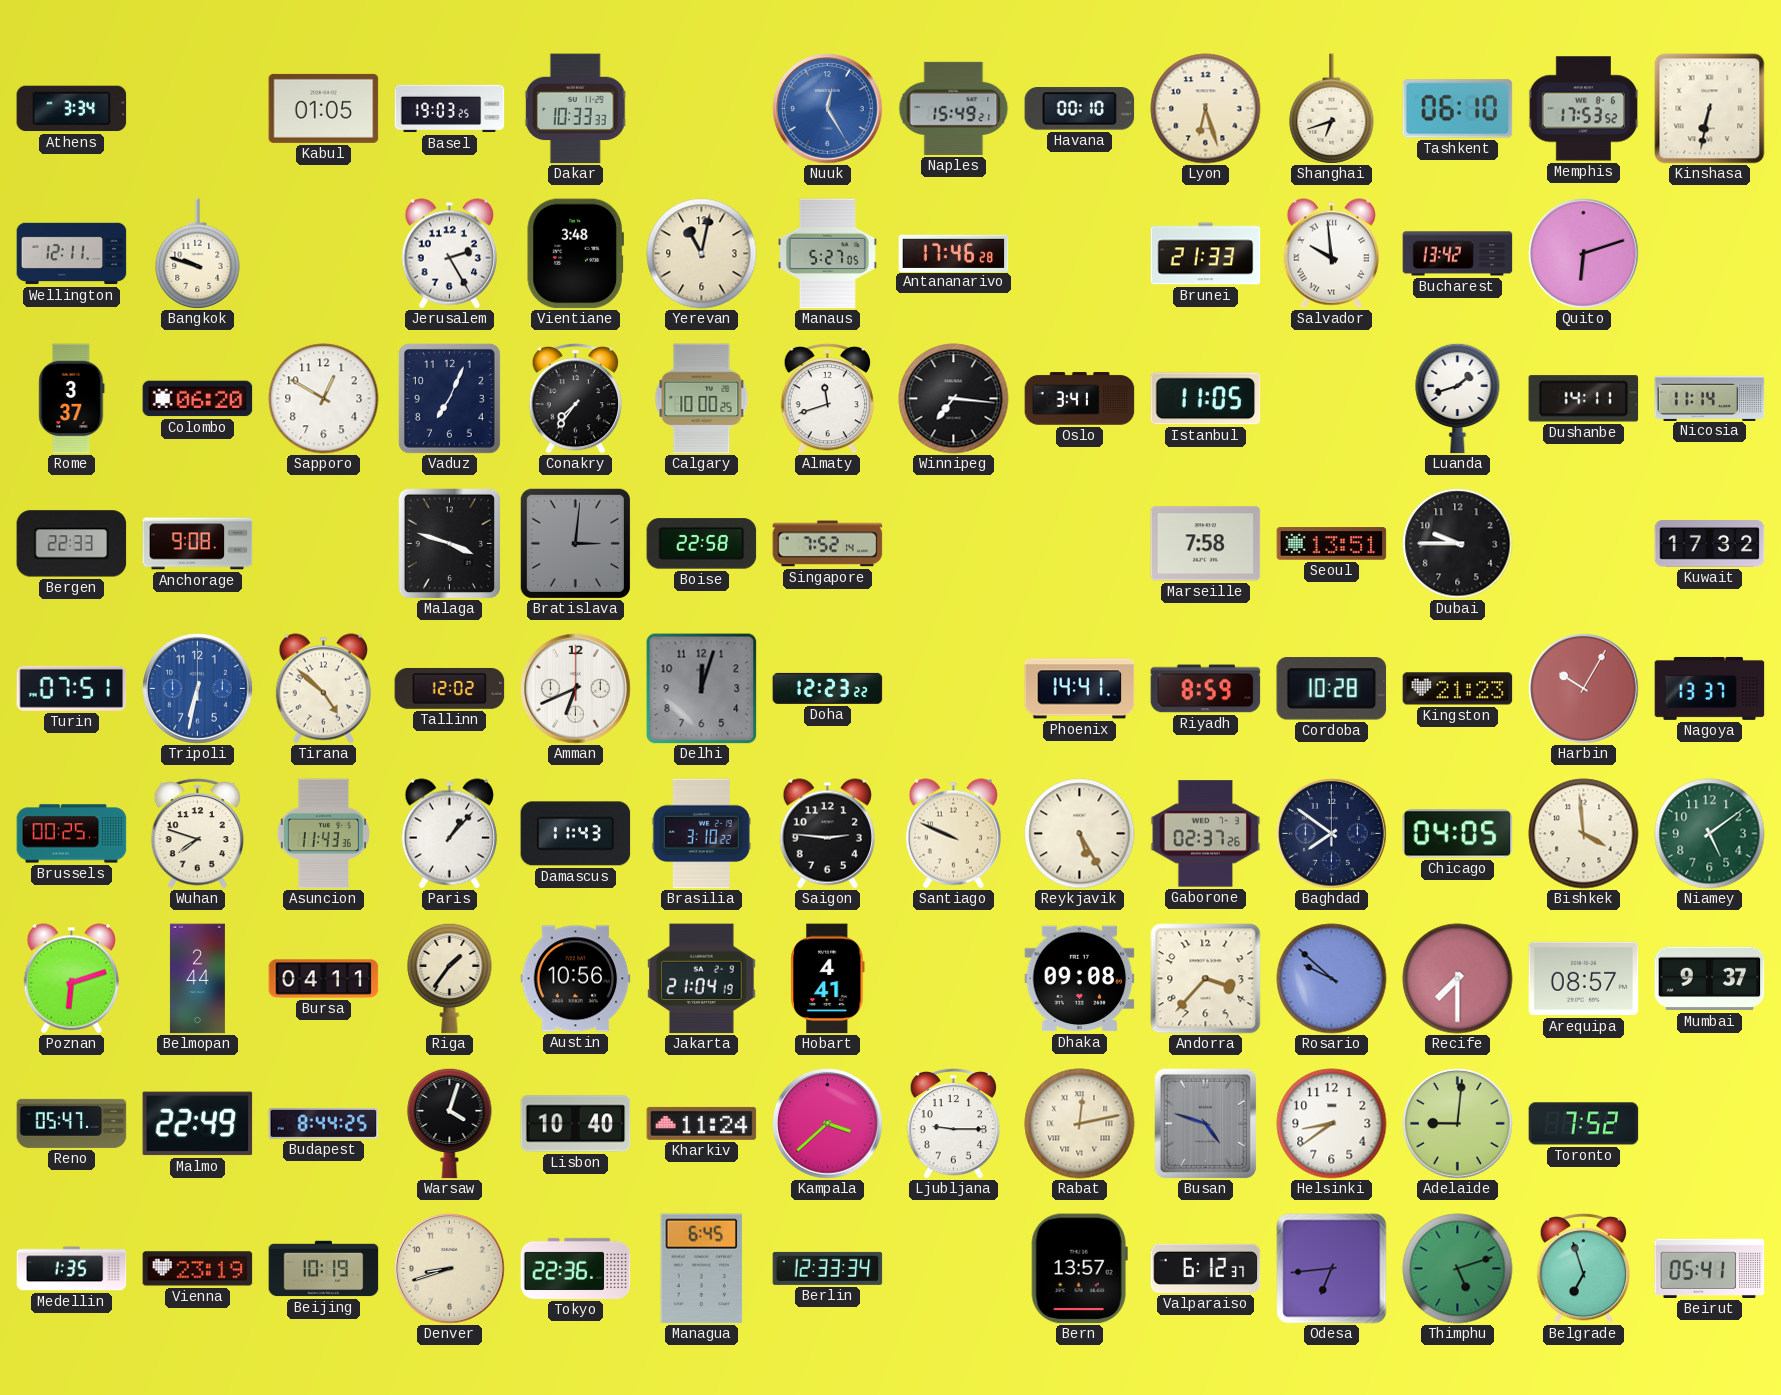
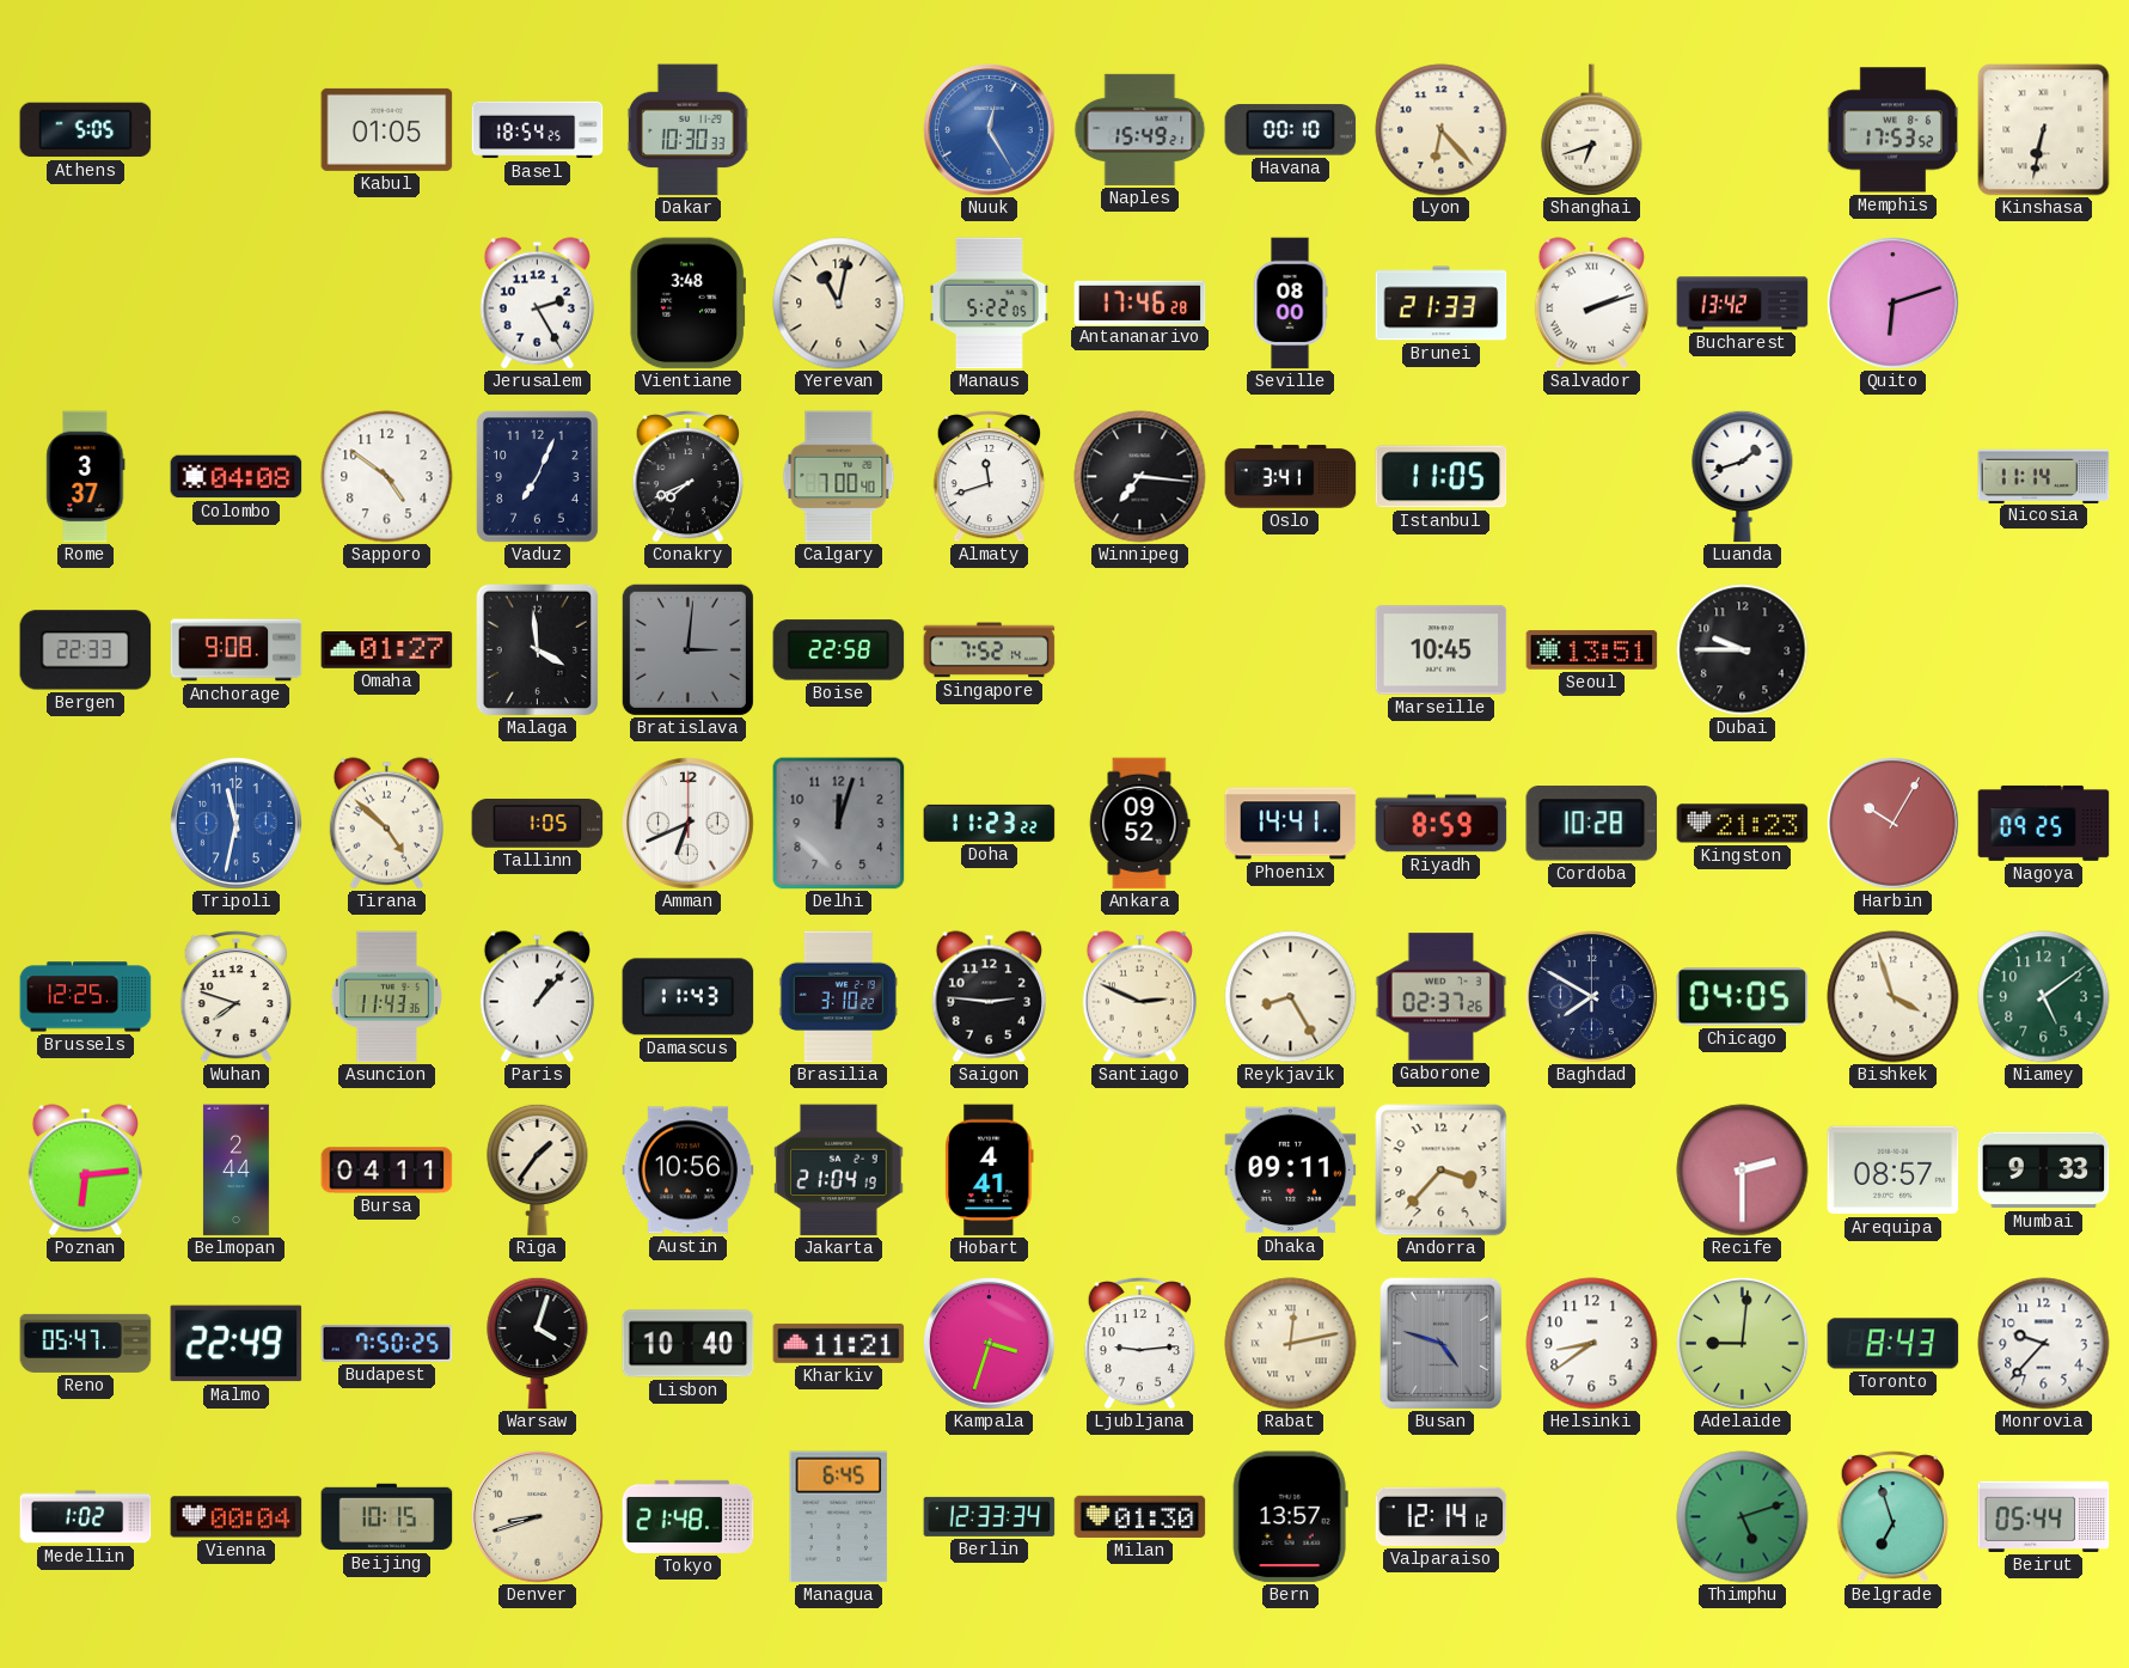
Athens: 3:34 -> 5:05 (86, 130)
Basel: 19:03 -> 18:54 (538, 130)
Dakar: 10:33 -> 10:30 (687, 130)
Lyon: 6:27 -> 6:23 (1442, 130)
Tashkent: 06:10 -> none (1458, 109)
Wellington: 12:11 -> none (72, 254)
Bangkok: 9:48 -> none (198, 254)
Manaus: 5:27 -> 5:22 (989, 304)
Seville: none -> 08:00 (1290, 304)
Salvador: 9:59 -> 2:12 (1591, 304)
Colombo: 06:20 -> 04:08 (237, 477)
Sapporo: 12:50 -> 4:51 (387, 477)
Conakry: 7:36 -> 7:41 (687, 476)
Calgary: 10:00 -> 7:00 (839, 477)
Dushanbe: 14:11 -> none (1584, 399)
Omaha: none -> 01:27 (387, 650)
Malaga: 3:48 -> 3:59 (538, 649)
Marseille: 7:58 -> 10:45 (1442, 650)
Kuwait: 17:32 -> none (1710, 544)
Turin: 07:51 -> none (72, 688)
Tripoli: 6:32 -> 11:32 (237, 824)
Tallinn: 12:02 -> 1:05 (538, 823)
Doha: 12:23 -> 11:23 (990, 823)
Ankara: none -> 09:52 (1140, 824)
Nagoya: 13:37 -> 09:25 (2044, 823)
Brussels: 00:25 -> 12:25 (86, 997)
Santiago: 9:49 -> 2:49 (1139, 997)
Reykjavik: 5:25 -> 8:25 (1291, 997)
Baghdad: 7:51 -> 7:50 (1592, 997)
Bishkek: 3:59 -> 3:57 (1894, 997)
Poznan: 6:12 -> 6:14 (85, 1171)
Dhaka: 09:08 -> 09:11 (1291, 1171)
Rosario: 9:52 -> none (1332, 979)
Recife: 7:30 -> 2:30 (1743, 1171)
Mumbai: 9:37 -> 9:33 (2044, 1171)
Budapest: 8:44 -> 7:50 (387, 1343)
Kharkiv: 11:24 -> 11:21 (839, 1343)
Kampala: 3:38 -> 3:33 (990, 1344)
Ljubljana: 9:15 -> 9:14 (1139, 1343)
Toronto: 7:52 -> 8:43 (1894, 1344)
Monrovia: none -> 9:37 (2044, 1344)
Medellin: 1:35 -> 1:02 (86, 1517)
Vienna: 23:19 -> 00:04 (237, 1517)
Beijing: 10:19 -> 10:15 (387, 1517)
Tokyo: 22:36 -> 21:48 (689, 1516)
Milan: none -> 01:30 (1140, 1516)
Valparaiso: 6:12 -> 12:14 (1442, 1516)
Odesa: 6:44 -> none (1332, 1269)
Beirut: 05:41 -> 05:44 (2044, 1516)
